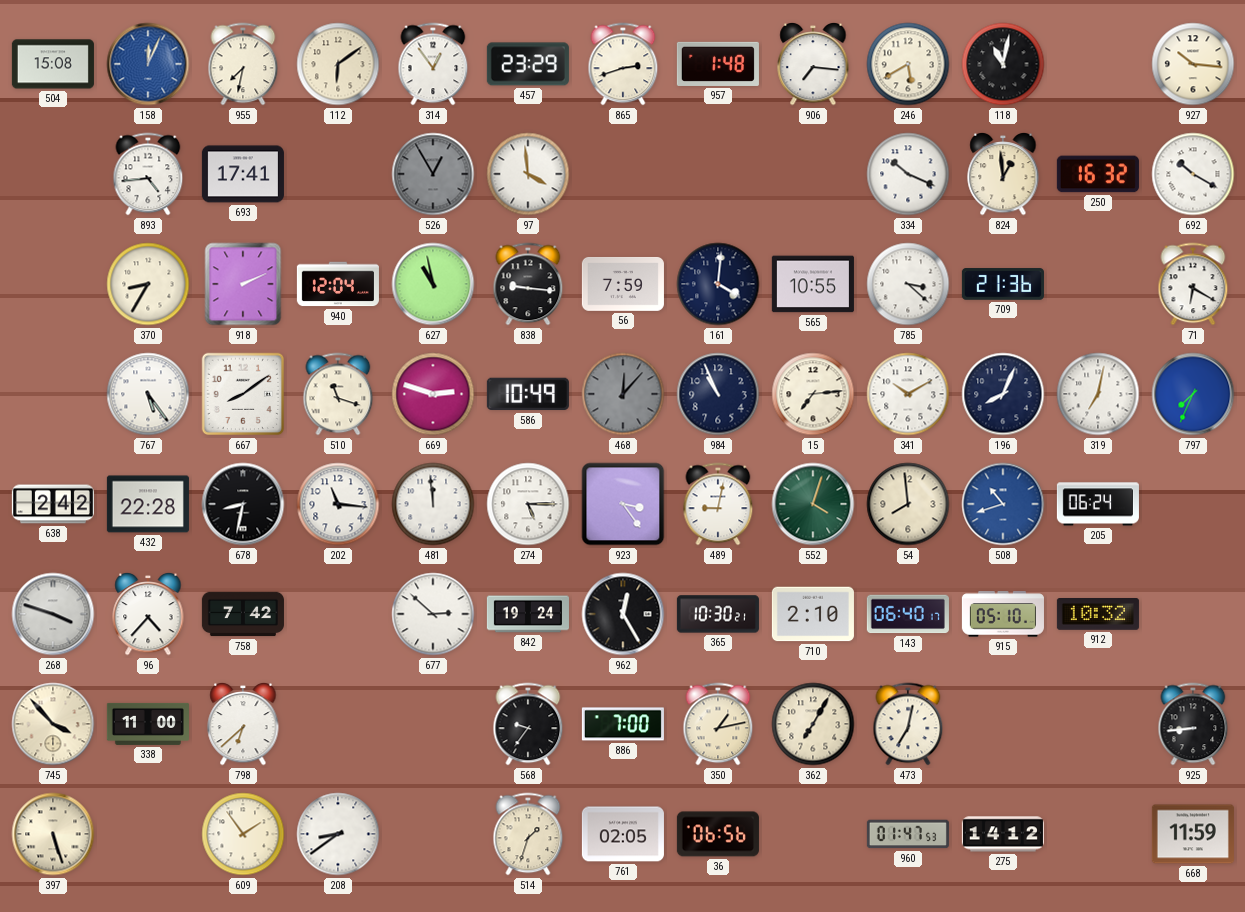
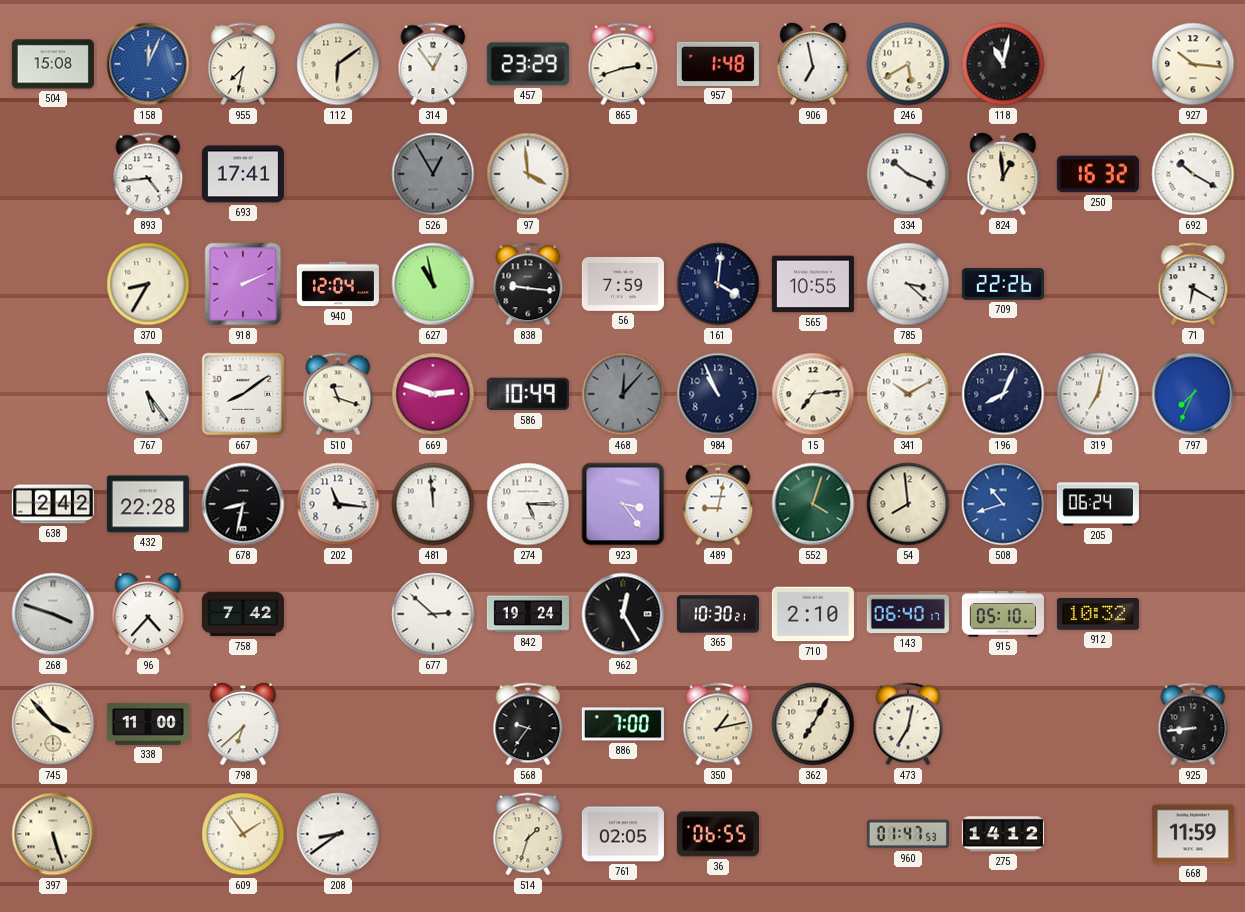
906: 7:16 -> 6:58 (813, 64)
709: 21:36 -> 22:26 (1003, 284)
36: 06:56 -> 06:55 (718, 834)
